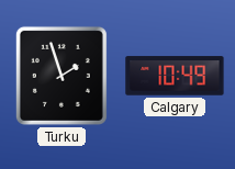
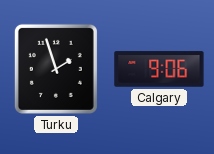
Calgary: 10:49 -> 9:06 (159, 69)
